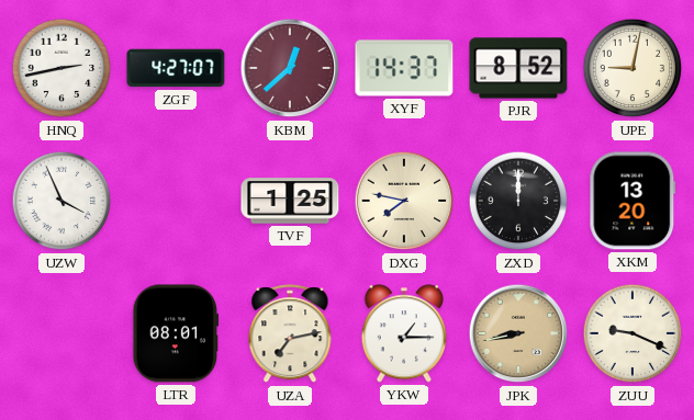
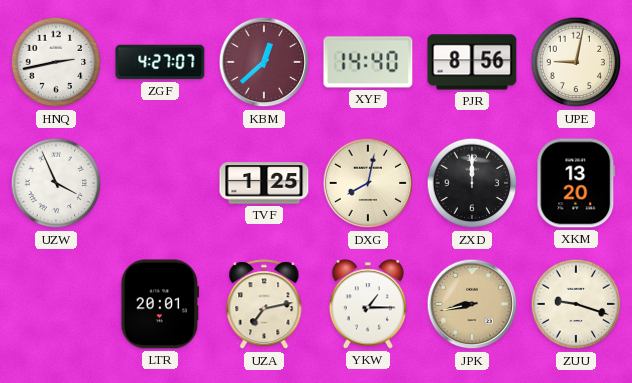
XYF: 14:37 -> 14:40 (368, 62)
PJR: 8:52 -> 8:56 (472, 62)
DXG: 7:47 -> 8:02 (368, 183)
LTR: 08:01 -> 20:01 (160, 304)
ZUU: 9:19 -> 9:18 (576, 304)
